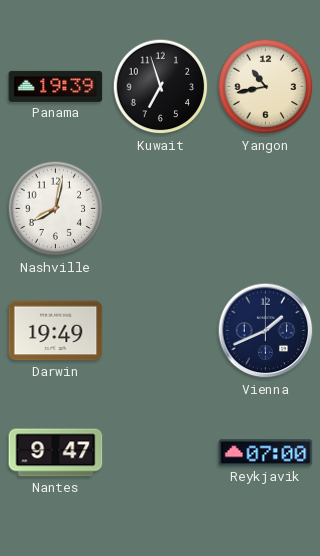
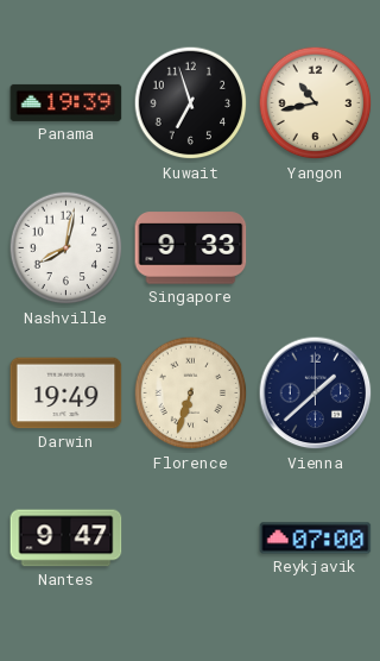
Singapore: none -> 9:33 (191, 248)
Florence: none -> 6:33 (191, 394)
Vienna: 1:41 -> 1:38 (316, 394)
